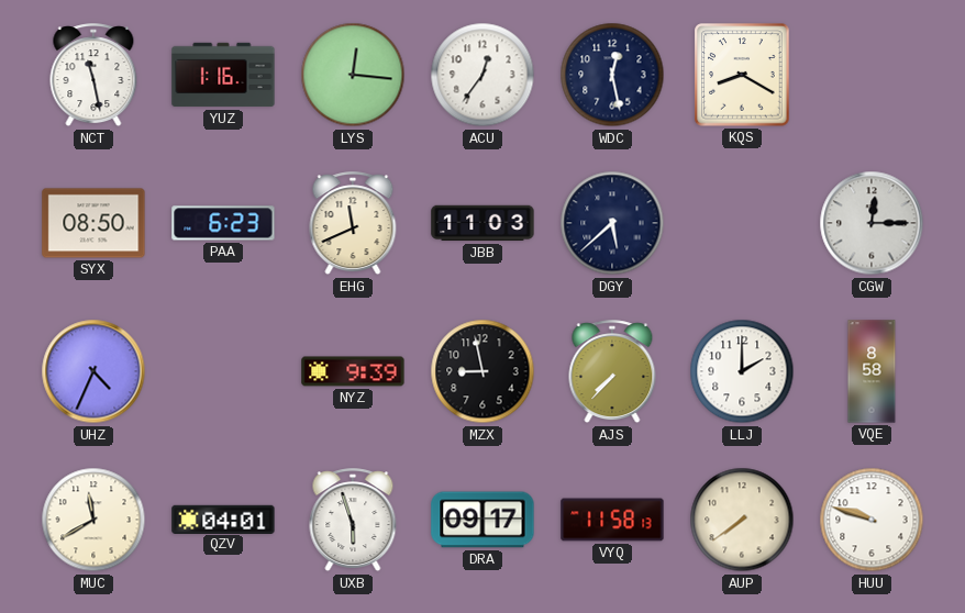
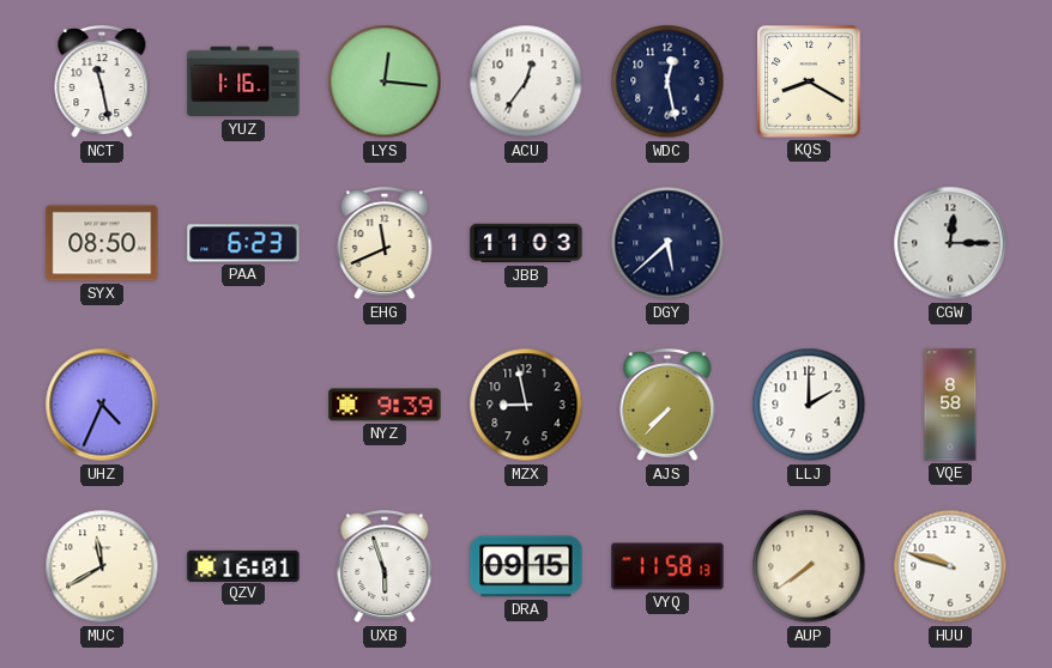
QZV: 04:01 -> 16:01 (243, 565)
DRA: 09:17 -> 09:15 (526, 566)
